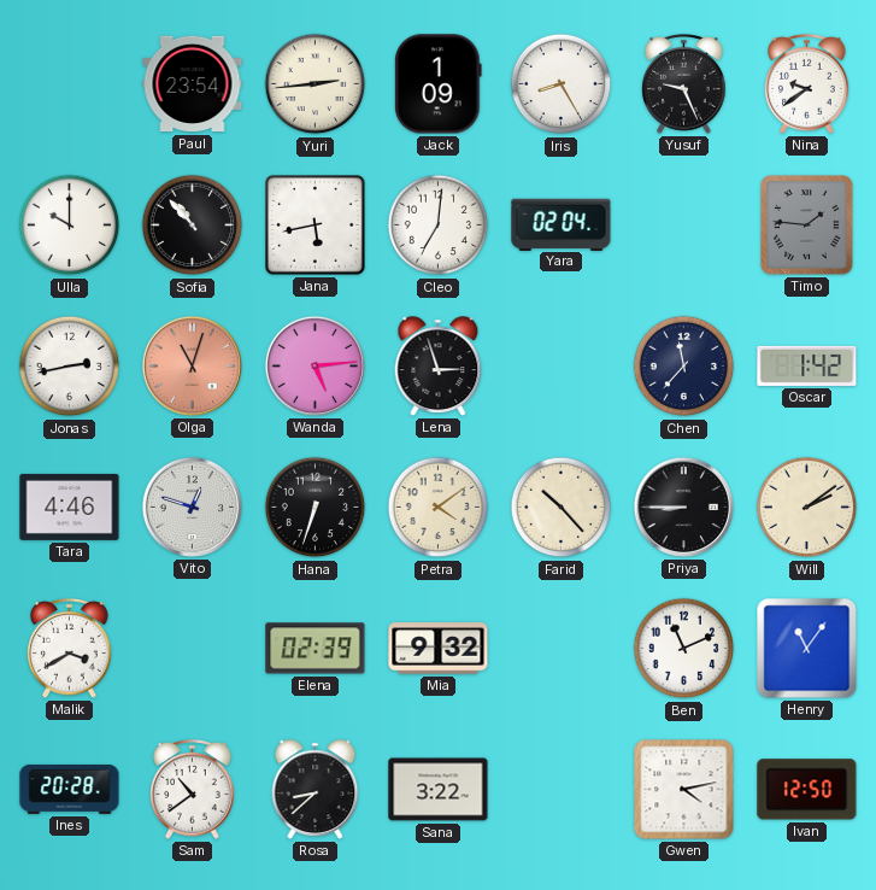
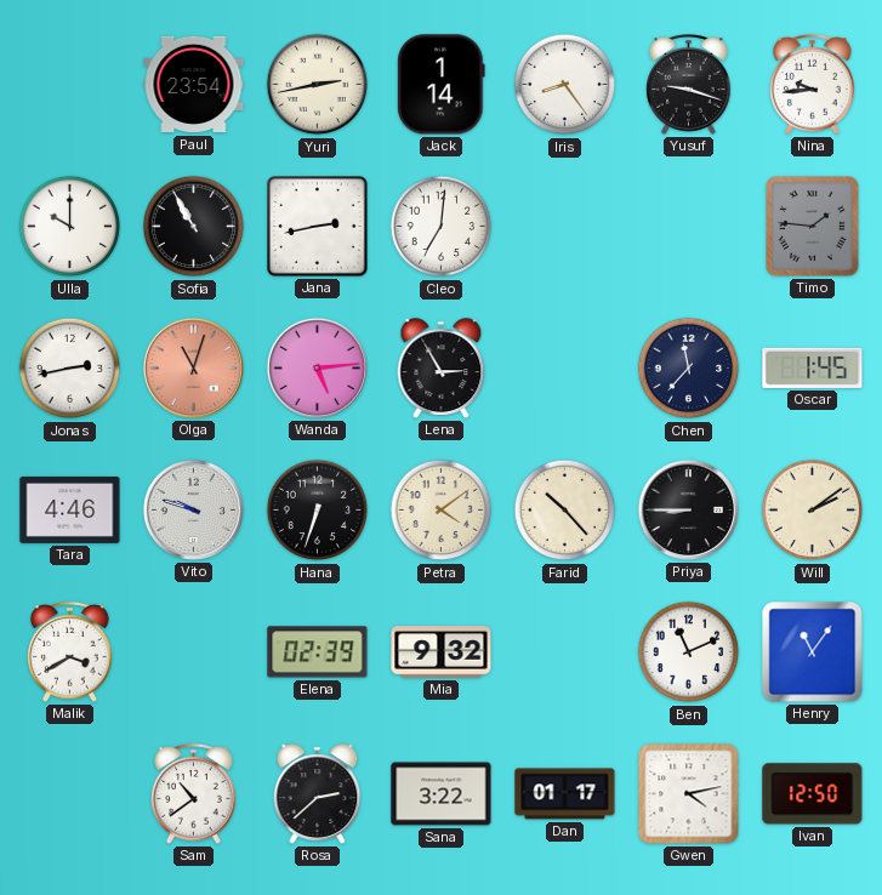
Yuri: 2:44 -> 2:43 (318, 85)
Jack: 1:09 -> 1:14 (442, 85)
Iris: 8:25 -> 8:24 (565, 85)
Yusuf: 9:26 -> 9:18 (689, 85)
Nina: 9:39 -> 9:44 (813, 85)
Sofia: 10:53 -> 10:55 (194, 227)
Jana: 5:43 -> 2:43 (318, 227)
Yara: 02:04 -> none (562, 224)
Lena: 2:57 -> 2:55 (442, 369)
Oscar: 1:42 -> 1:45 (813, 367)
Vito: 12:48 -> 9:48 (193, 509)
Ines: 20:28 -> none (70, 789)
Rosa: 8:38 -> 2:38 (318, 794)
Dan: none -> 01:17 (565, 794)
